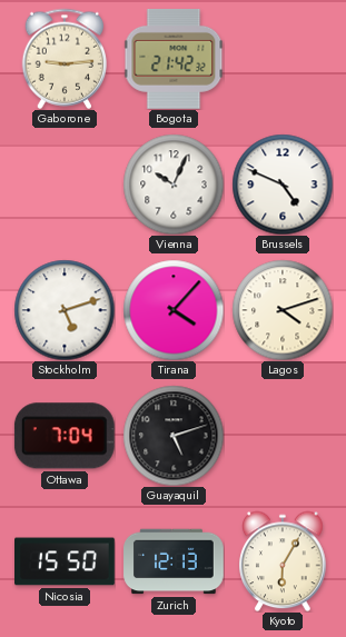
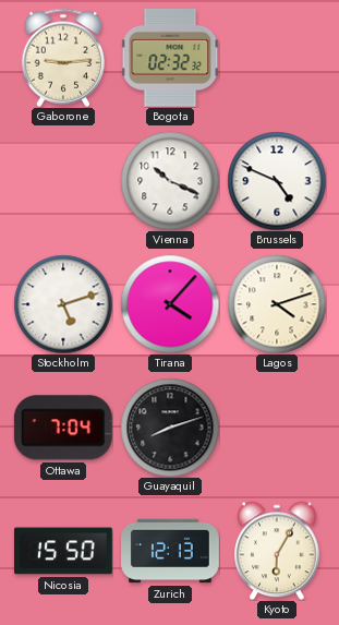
Bogota: 21:42 -> 02:32 (170, 58)
Vienna: 10:04 -> 10:19 (170, 181)
Guayaquil: 5:12 -> 8:12 (170, 428)
